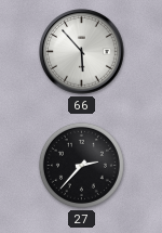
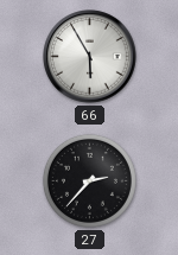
66: 5:53 -> 5:55 (90, 57)
